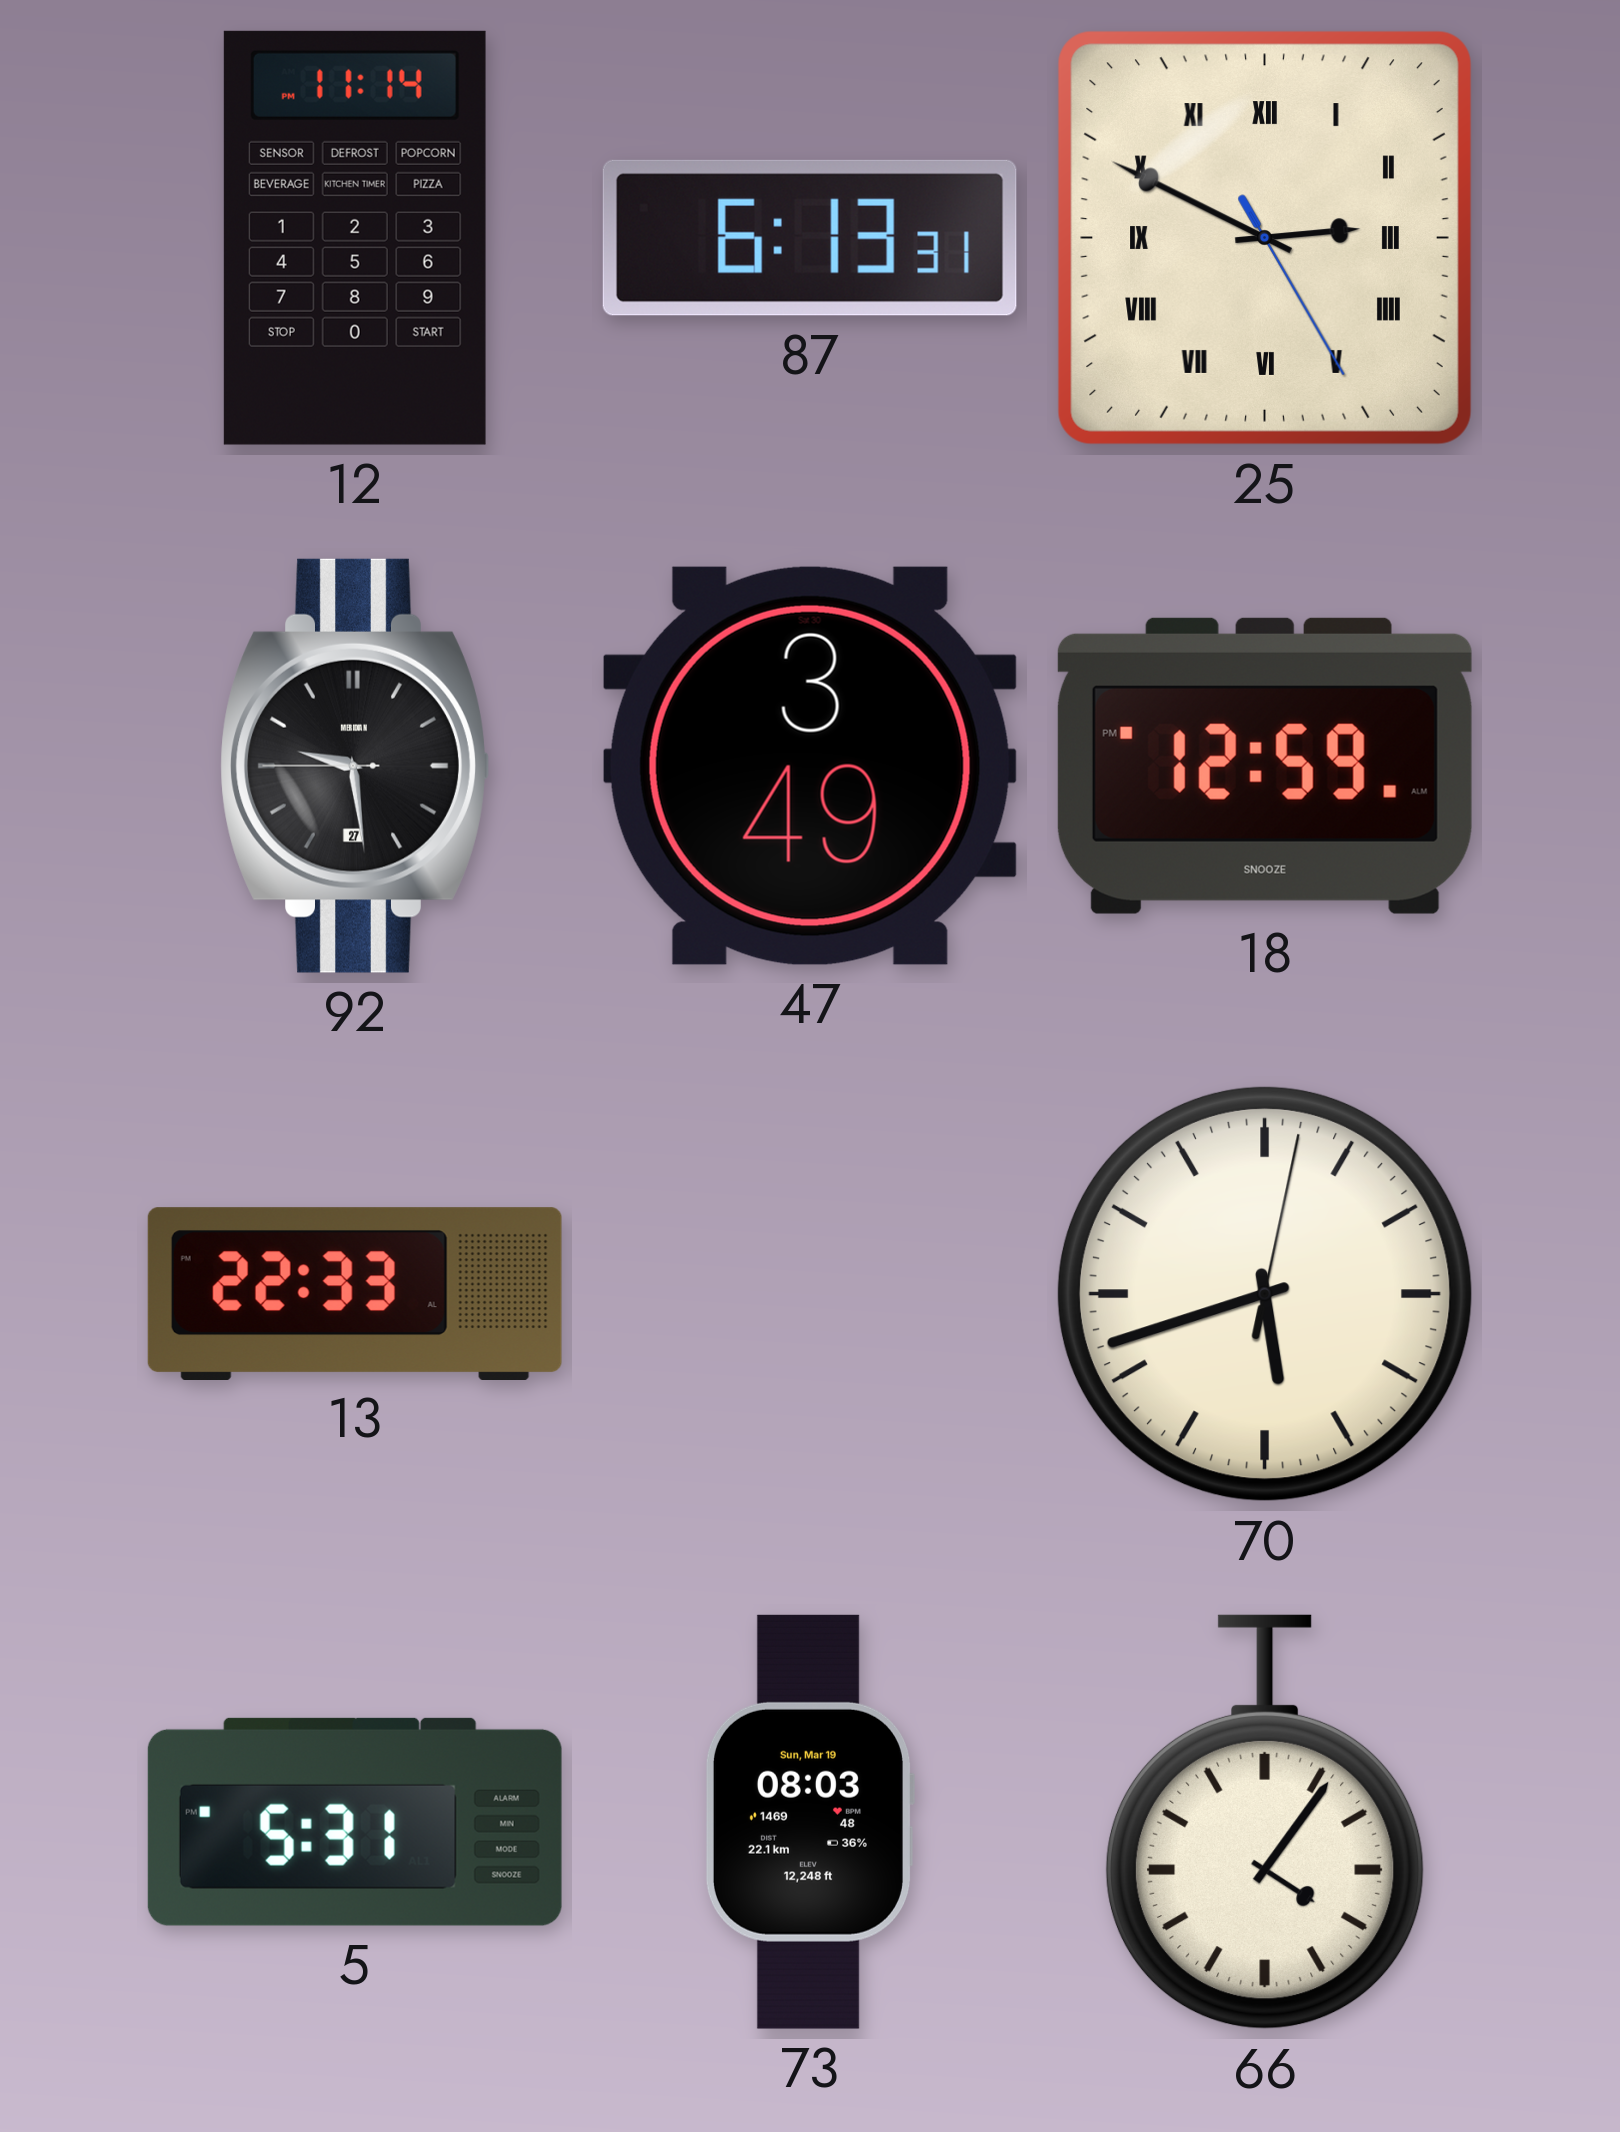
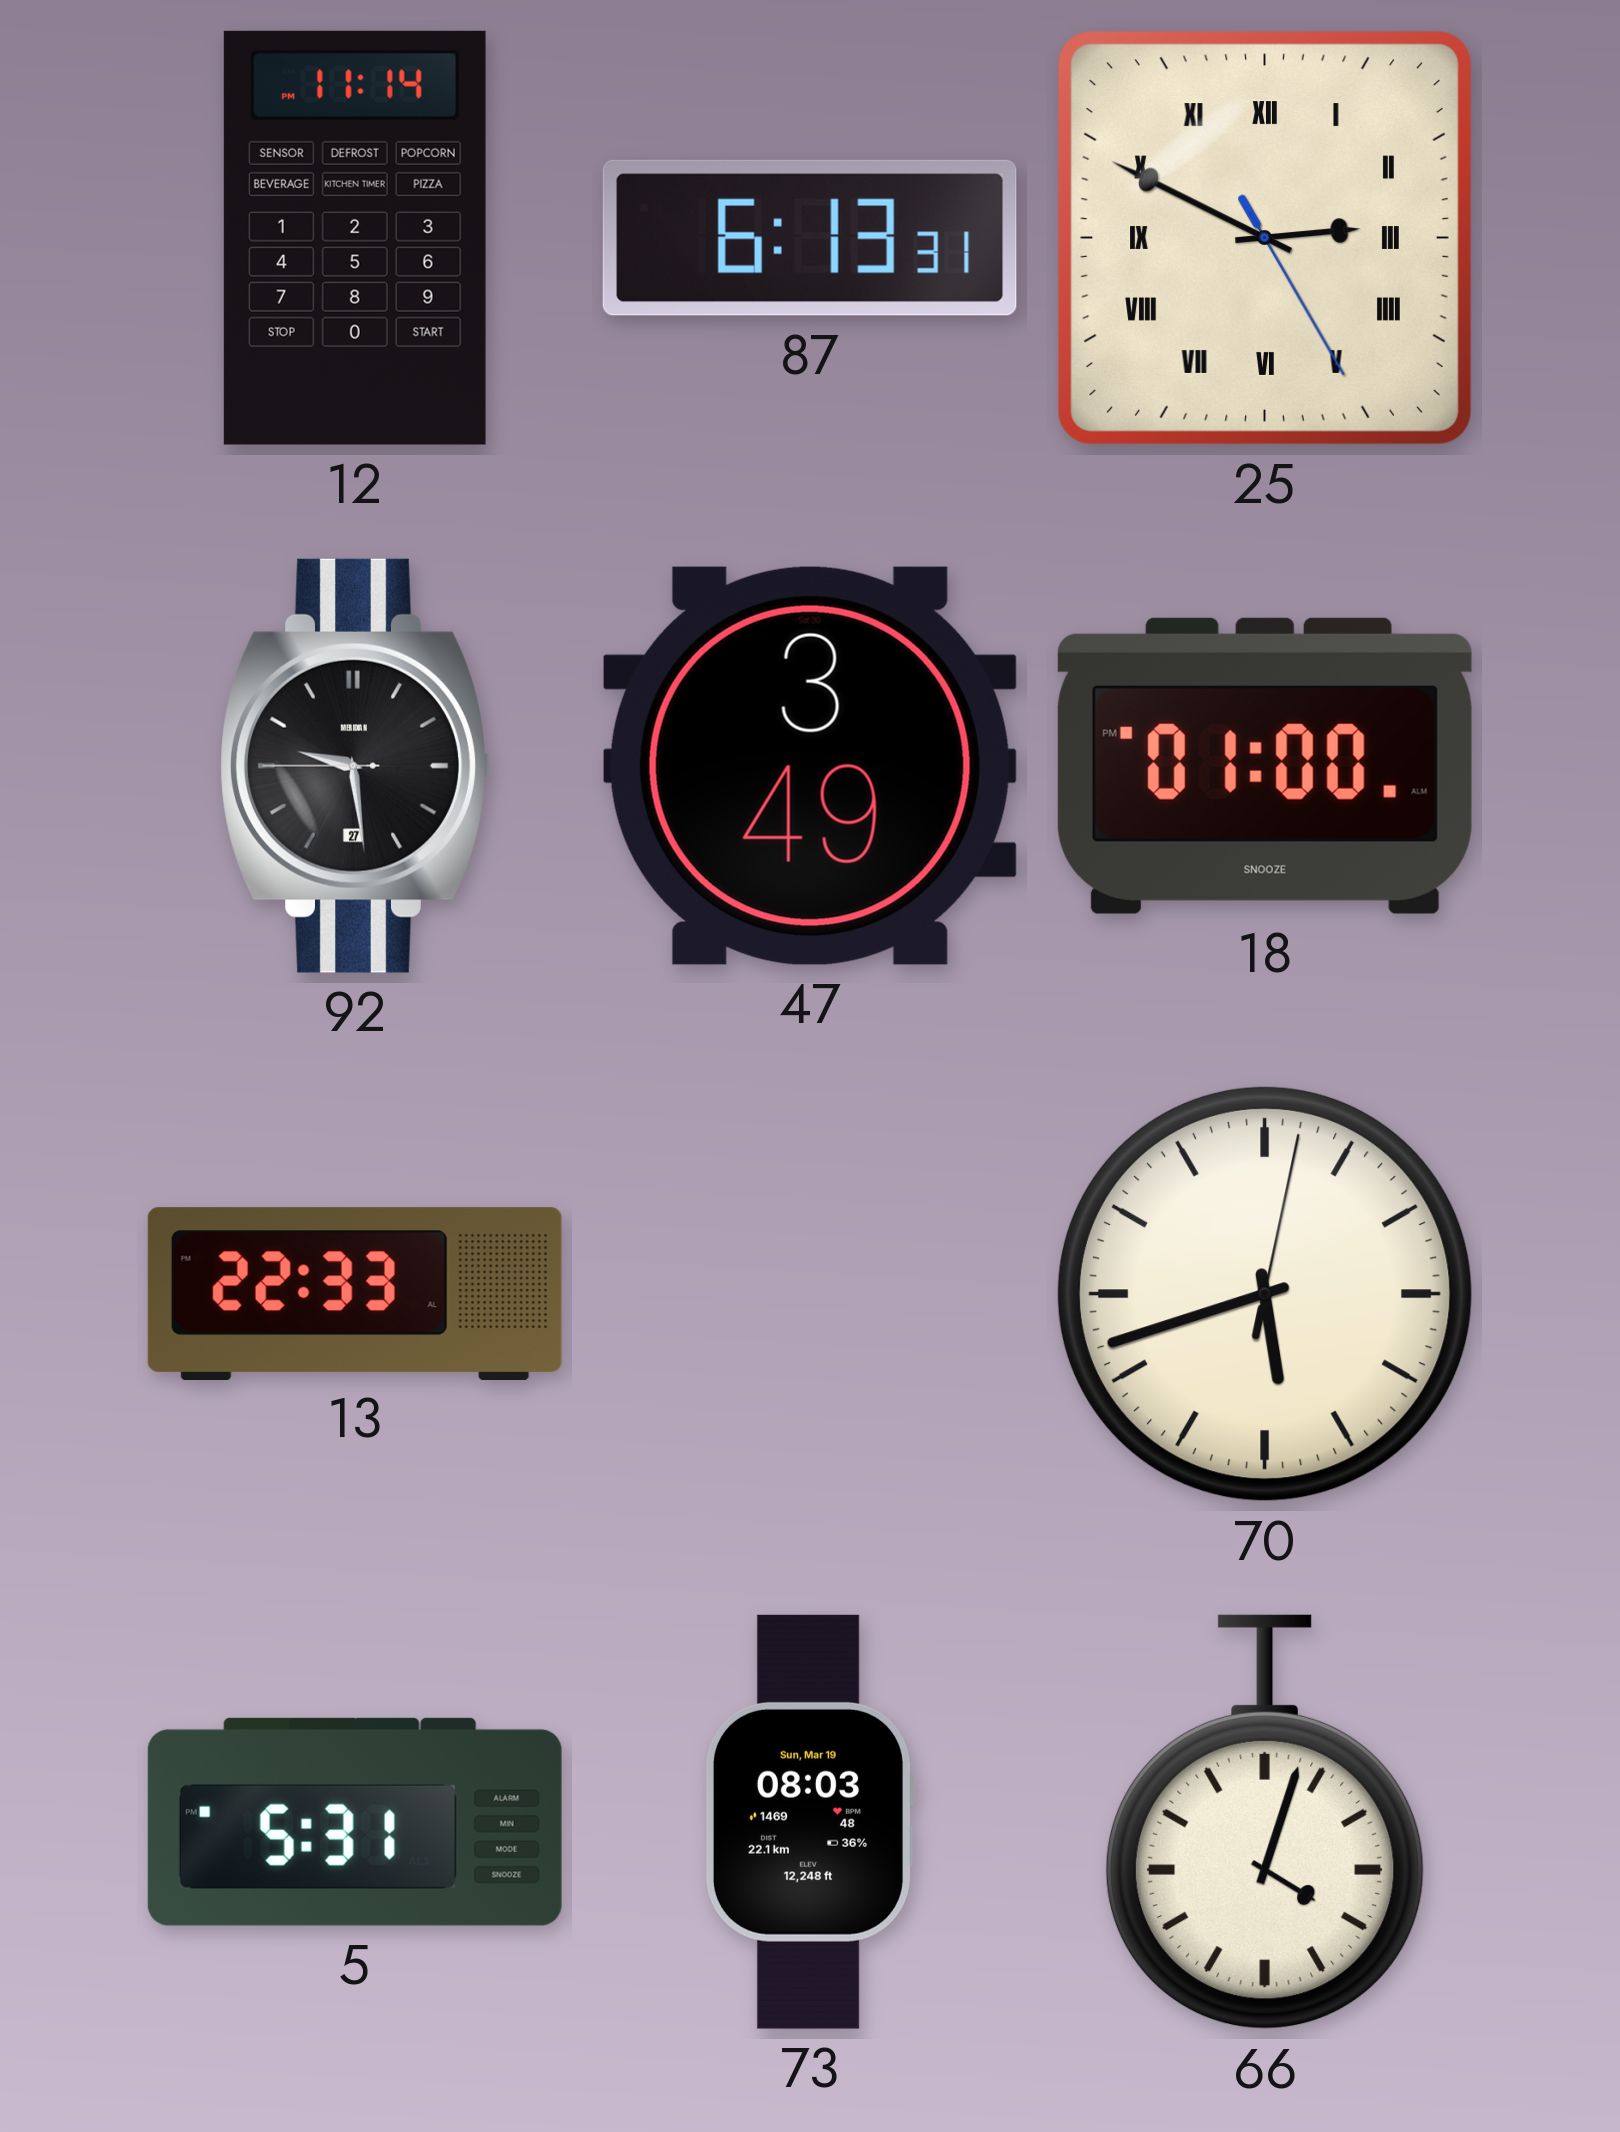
18: 12:59 -> 01:00 (1265, 766)
66: 4:06 -> 4:03 (1265, 1822)
